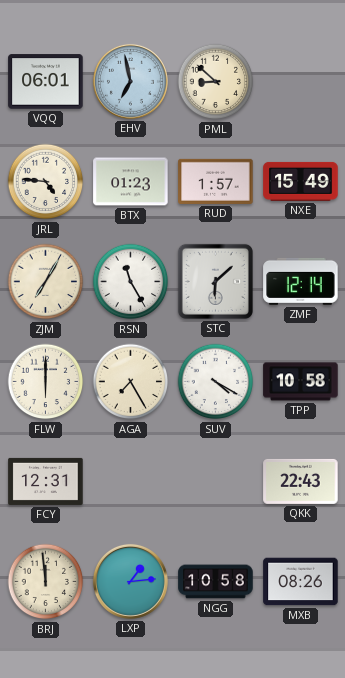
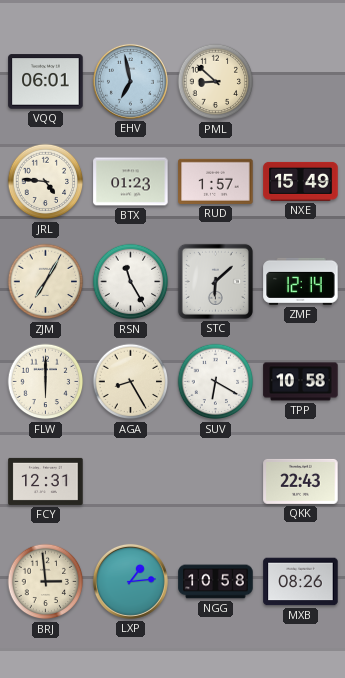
AGA: 7:25 -> 8:25 (131, 382)
SUV: 4:20 -> 6:20 (216, 382)
BRJ: 11:59 -> 2:59 (46, 582)
